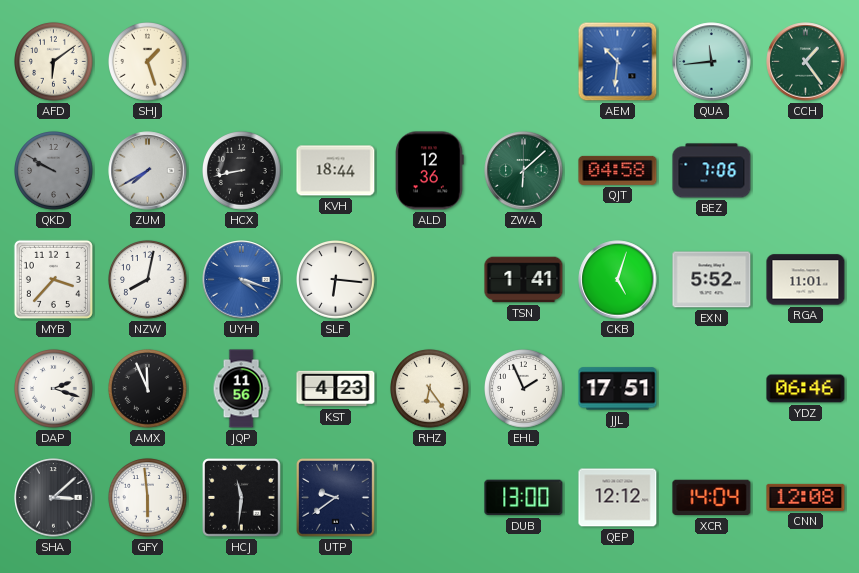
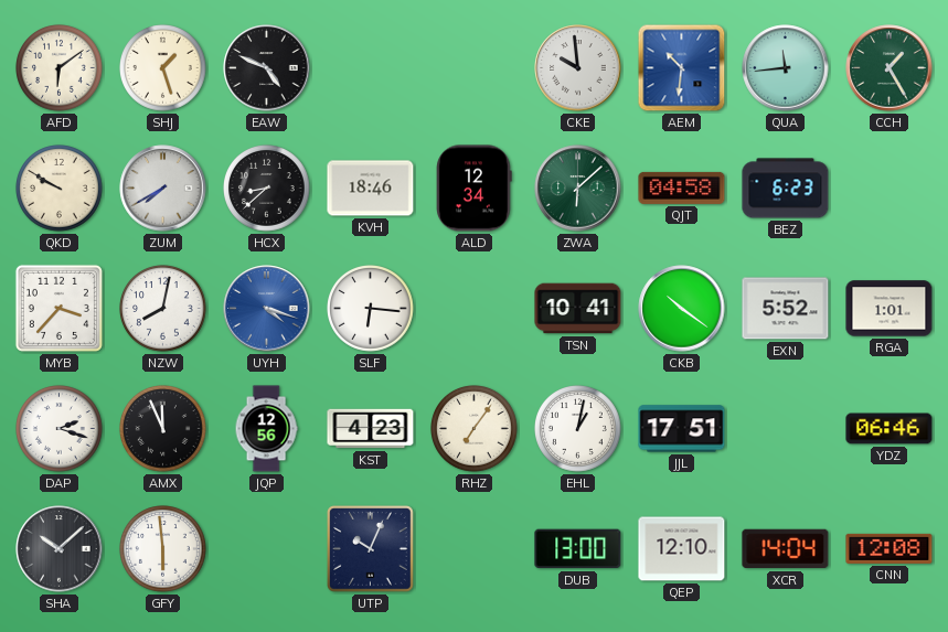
EAW: none -> 4:49 (267, 68)
CKE: none -> 9:59 (578, 68)
CCH: 1:24 -> 1:25 (890, 68)
QKD dial: grey -> cream (60, 189)
HCX: 8:43 -> 8:38 (267, 189)
KVH: 18:44 -> 18:46 (371, 189)
ALD: 12:36 -> 12:34 (475, 189)
BEZ: 7:06 -> 6:23 (786, 189)
TSN: 1:41 -> 10:41 (578, 309)
CKB: 5:03 -> 10:21 (682, 309)
RGA: 11:01 -> 1:01 (890, 309)
JQP: 11:56 -> 12:56 (266, 429)
RHZ: 6:24 -> 7:06 (475, 429)
EHL: 1:56 -> 1:02 (578, 429)
SHA: 3:08 -> 10:08 (60, 549)
HCJ: 11:31 -> none (242, 498)
UTP: 9:39 -> 10:04 (371, 549)
QEP: 12:12 -> 12:10 (682, 549)
